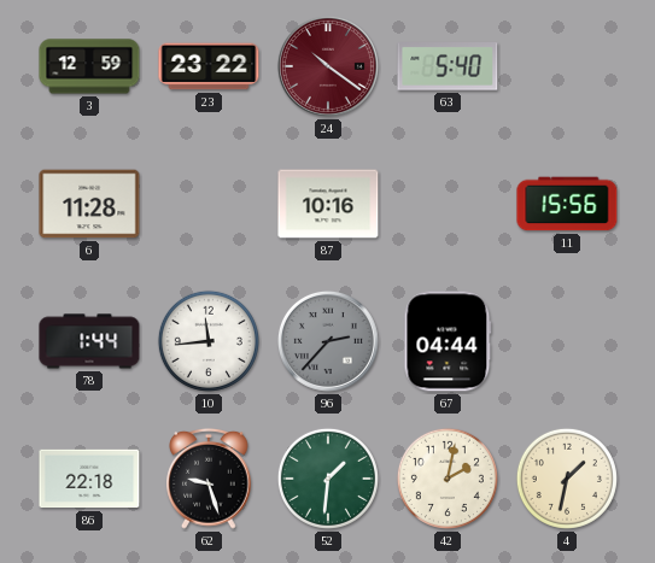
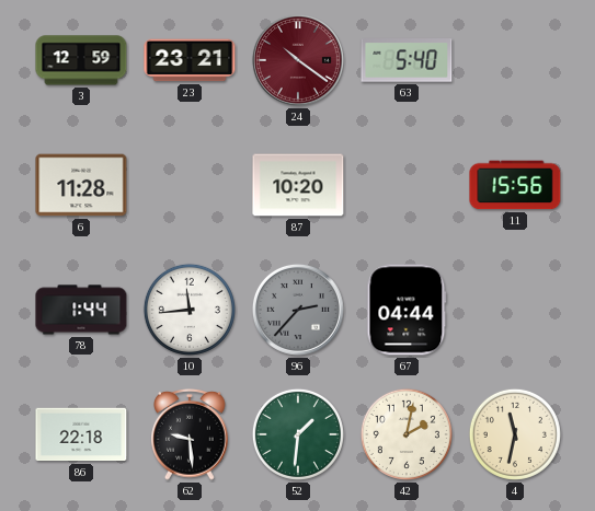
23: 23:22 -> 23:21 (190, 60)
87: 10:16 -> 10:20 (298, 185)
62: 9:27 -> 9:29 (190, 434)
4: 1:32 -> 11:32 (515, 434)
